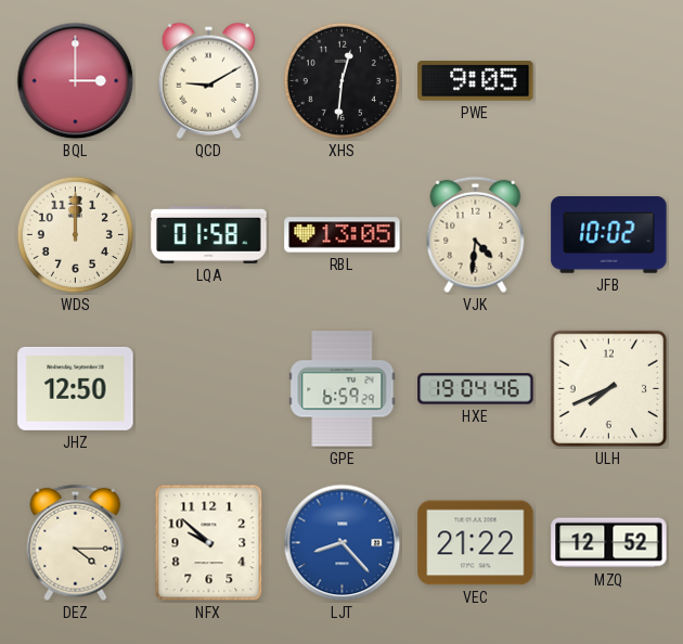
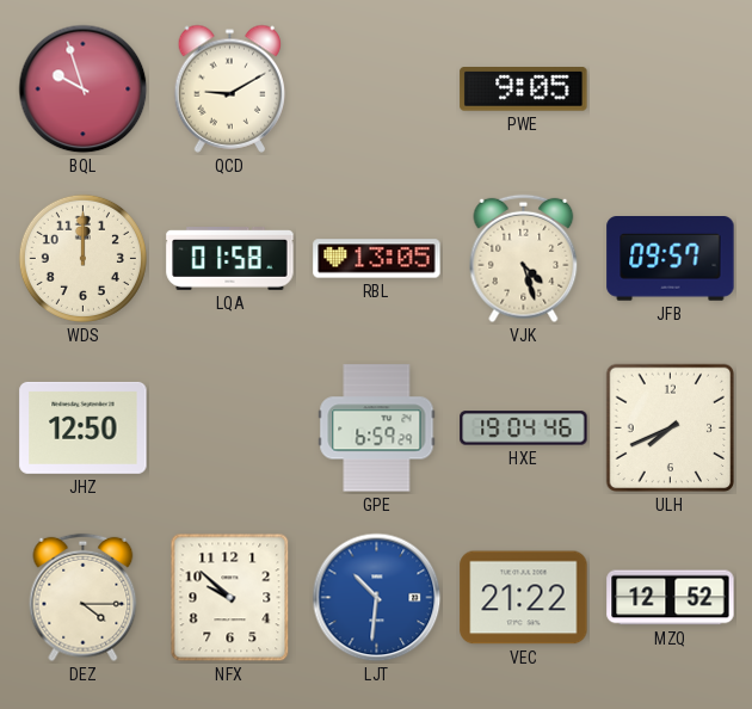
BQL: 3:00 -> 9:57 (84, 90)
XHS: 12:31 -> none (341, 80)
VJK: 4:31 -> 4:27 (524, 259)
JFB: 10:02 -> 09:57 (671, 259)
LJT: 8:23 -> 10:31 (377, 598)
